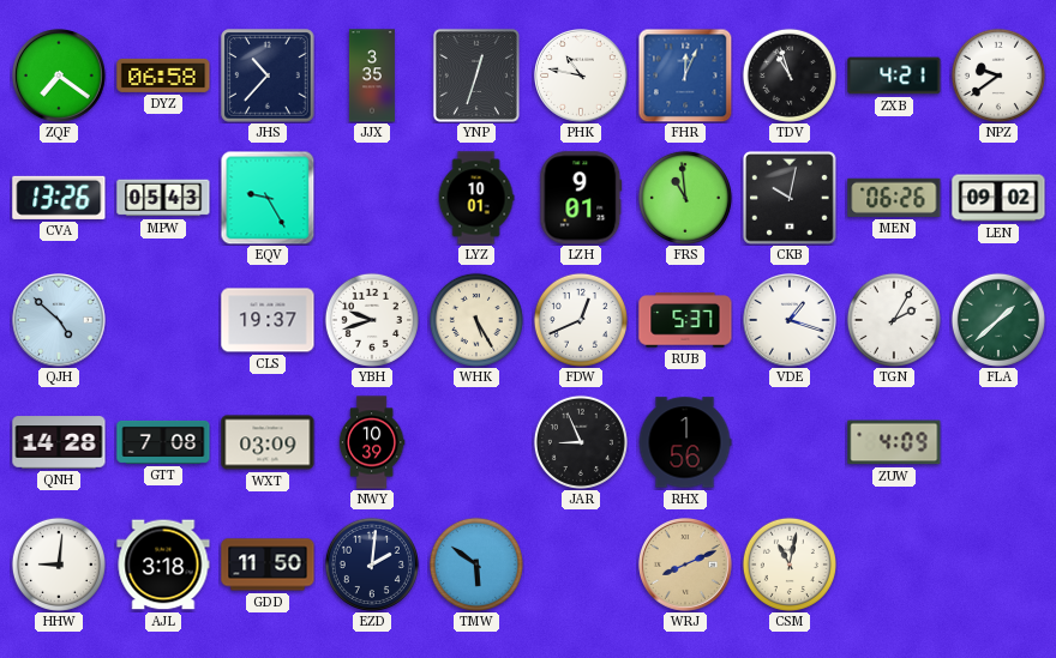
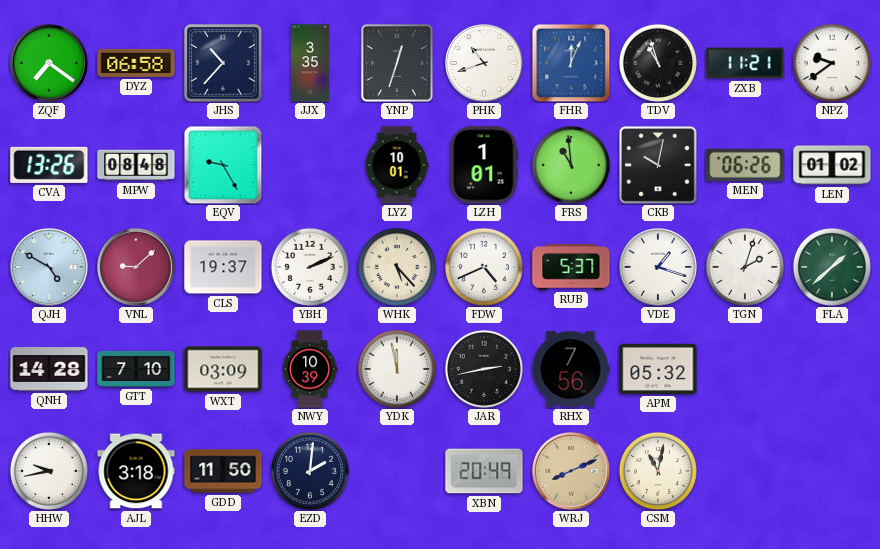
PHK: 10:47 -> 10:42 (485, 64)
ZXB: 4:21 -> 11:21 (745, 63)
MPW: 05:43 -> 08:48 (136, 165)
LZH: 9:01 -> 1:01 (484, 165)
LEN: 09:02 -> 01:02 (832, 165)
QJH: 4:52 -> 4:50 (50, 268)
VNL: none -> 9:08 (137, 268)
YBH: 9:42 -> 2:11 (310, 267)
WHK: 5:25 -> 5:23 (397, 267)
FDW: 12:41 -> 4:41 (484, 267)
TGN: 2:05 -> 2:03 (745, 267)
GTT: 7:08 -> 7:10 (136, 369)
YDK: none -> 11:58 (397, 369)
JAR: 8:56 -> 2:43 (484, 369)
RHX: 1:56 -> 7:56 (571, 369)
APM: none -> 05:32 (658, 369)
ZUW: 4:09 -> none (894, 442)
HHW: 9:01 -> 9:43 (49, 471)
TMW: 5:51 -> none (476, 565)
XBN: none -> 20:49 (484, 471)
